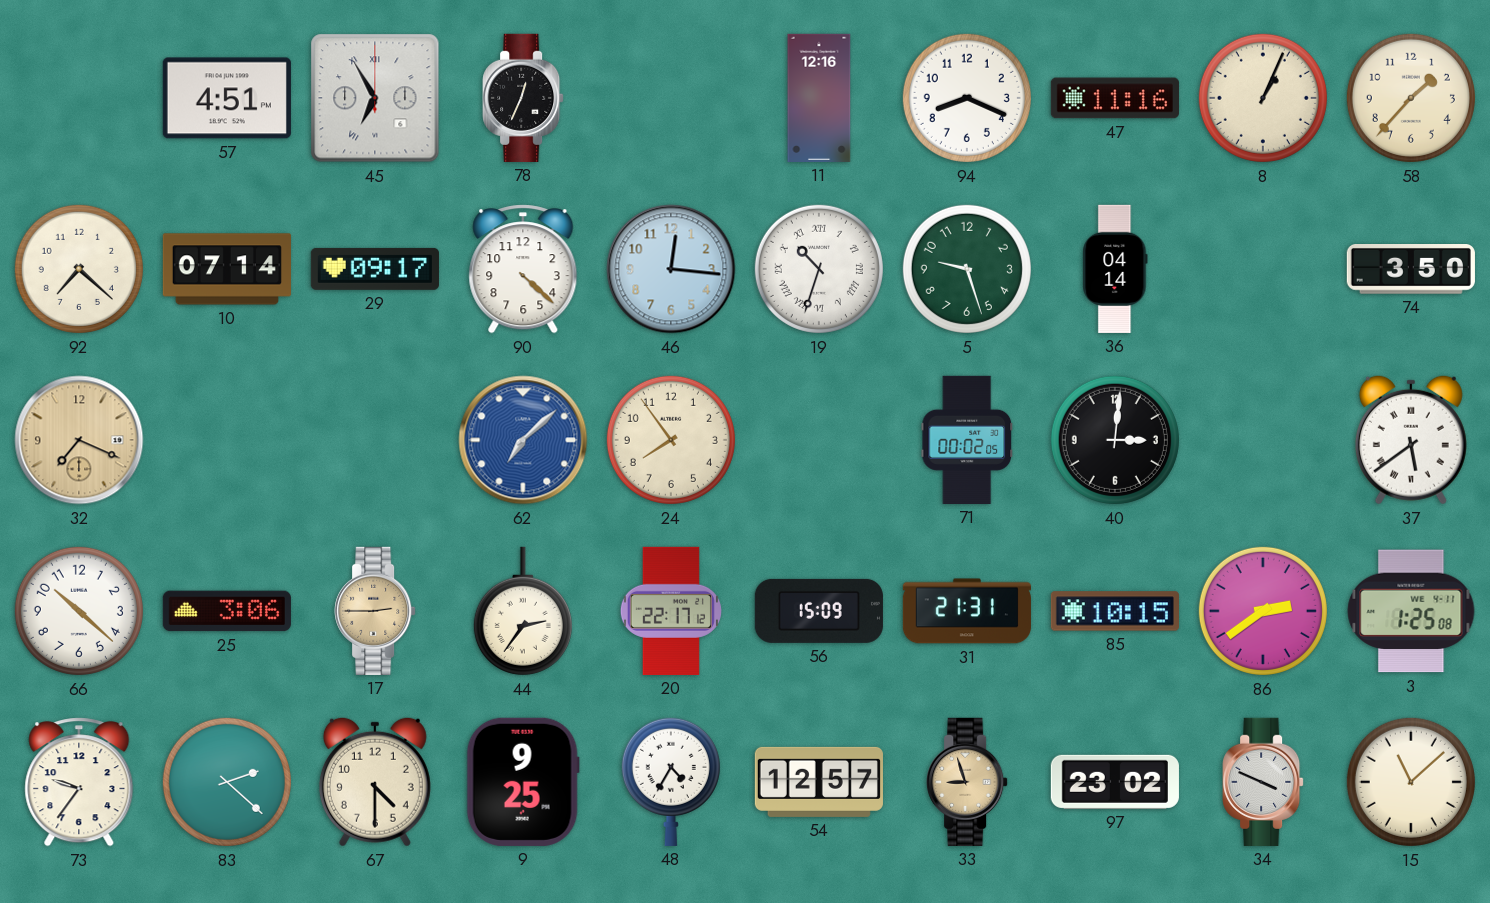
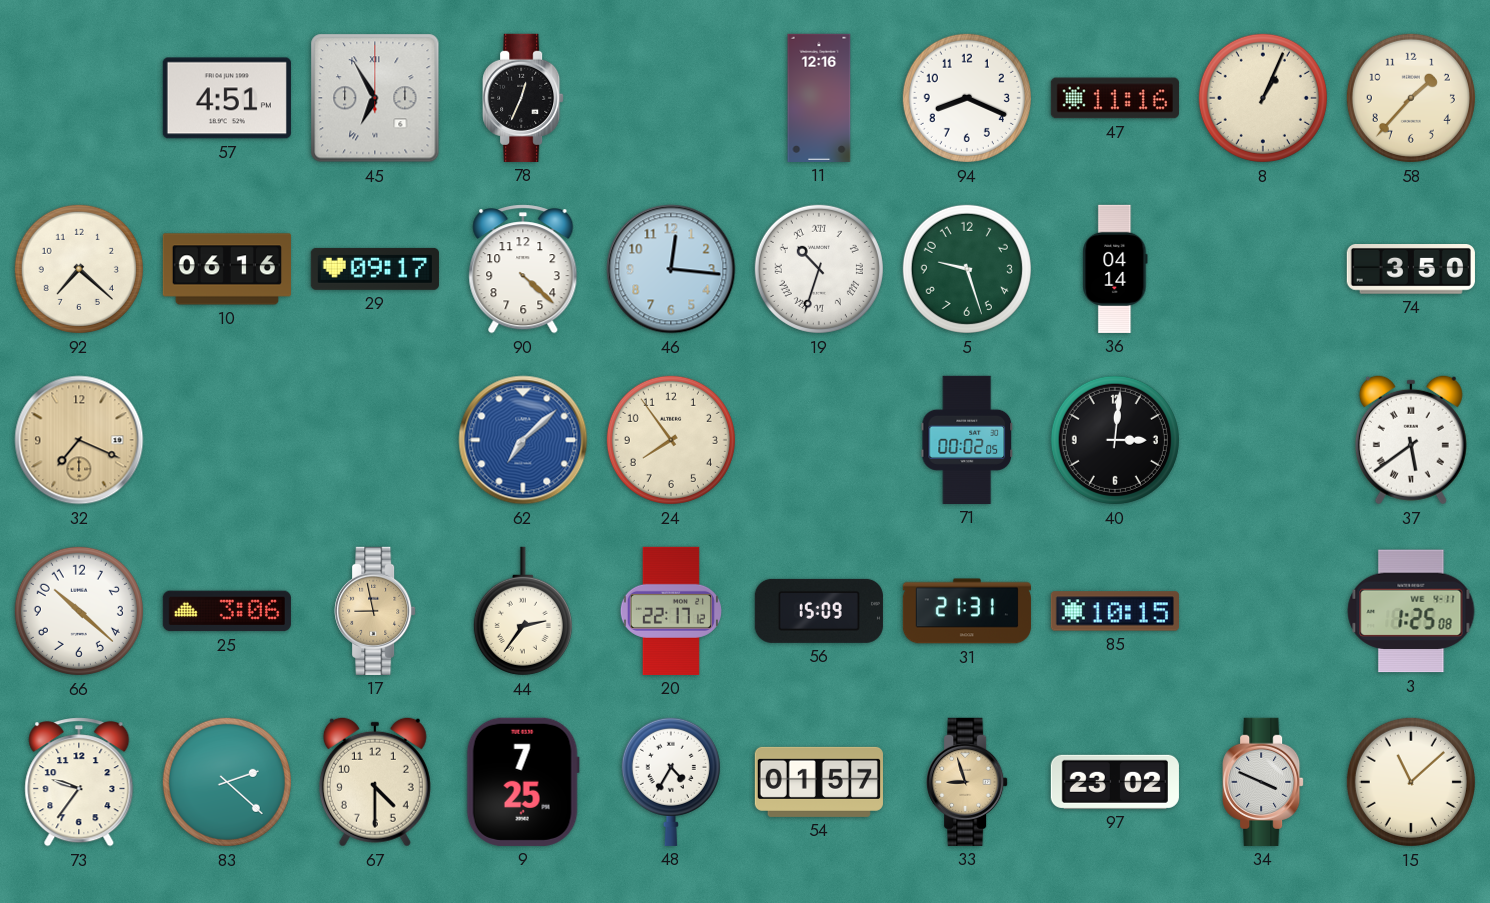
10: 07:14 -> 06:16 (227, 269)
17: 2:45 -> 8:58 (375, 611)
86: 2:39 -> none (1263, 611)
9: 9:25 -> 7:25 (523, 782)
54: 12:57 -> 01:57 (819, 782)
